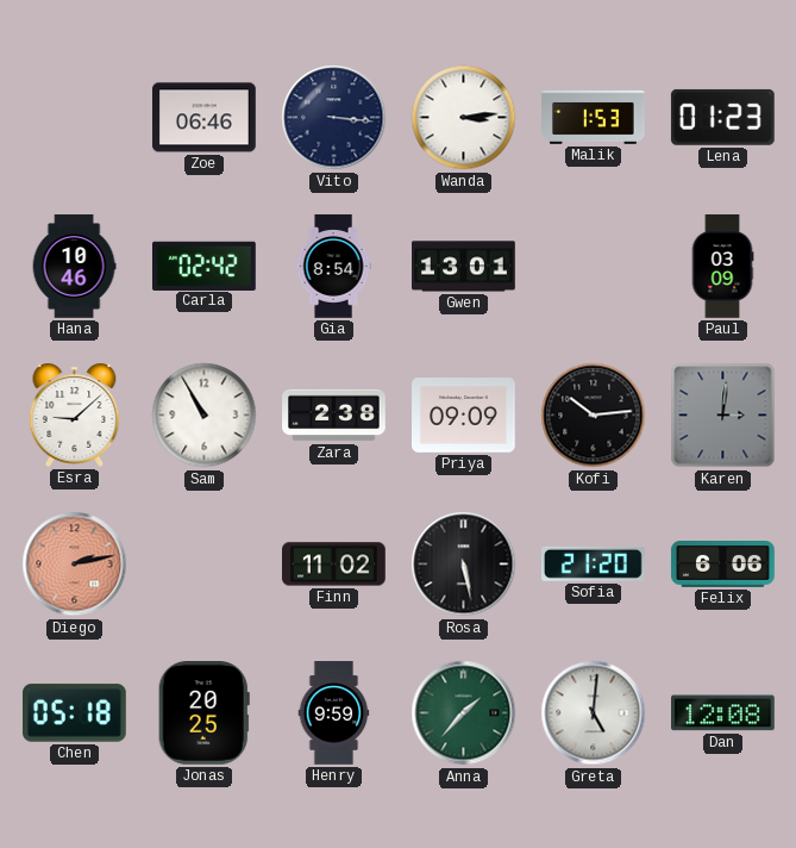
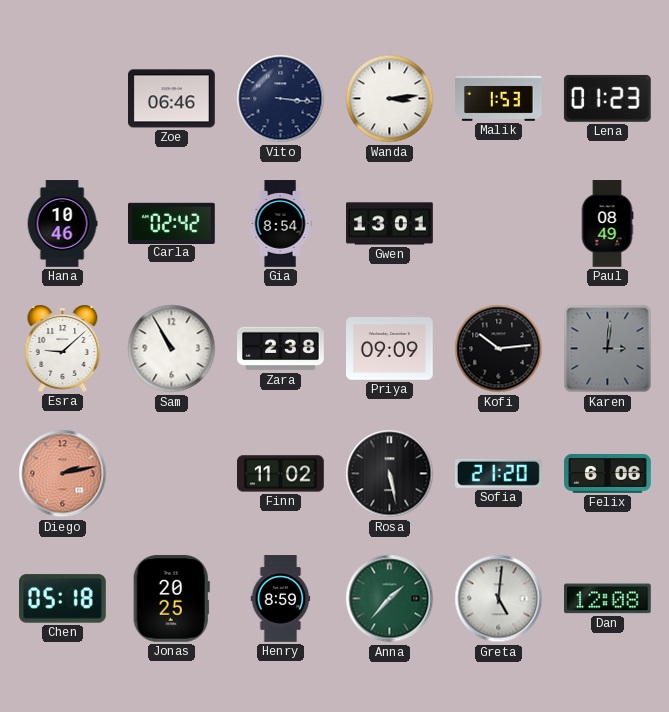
Paul: 03:09 -> 08:49 (607, 224)
Henry: 9:59 -> 8:59 (281, 599)
